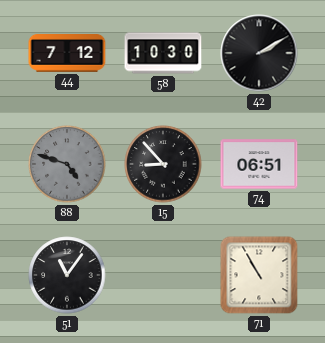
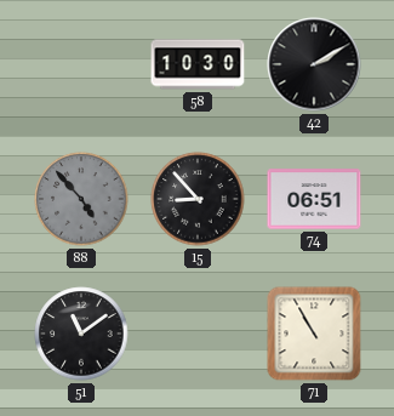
44: 7:12 -> none (67, 54)
88: 4:48 -> 4:53 (81, 199)
51: 11:06 -> 11:09 (81, 334)
